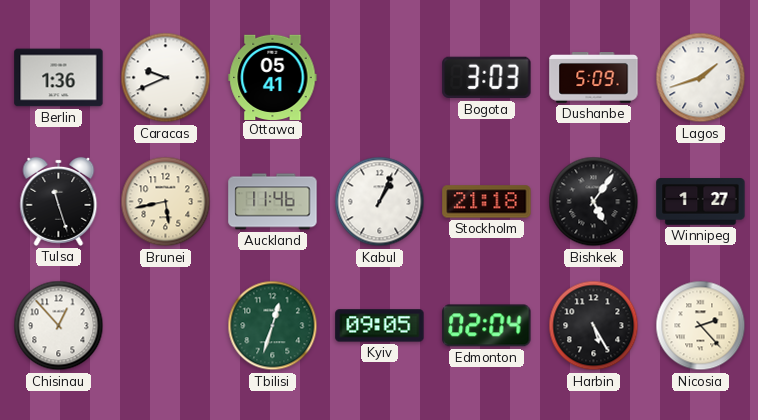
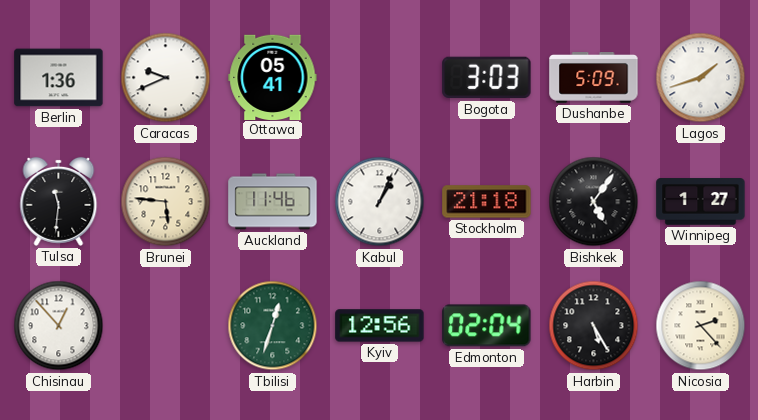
Tulsa: 11:27 -> 11:31 (59, 201)
Brunei: 5:43 -> 5:46 (166, 202)
Kyiv: 09:05 -> 12:56 (380, 326)
